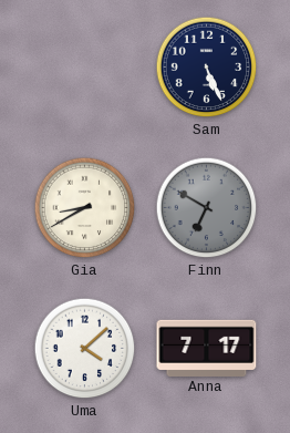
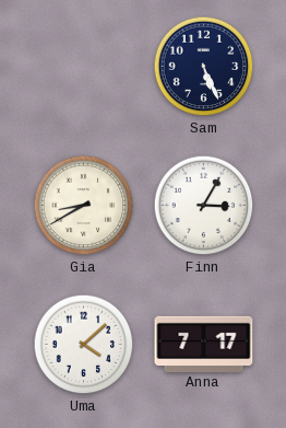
Finn: 6:50 -> 3:05 (204, 206)
Finn dial: grey -> white (204, 206)
